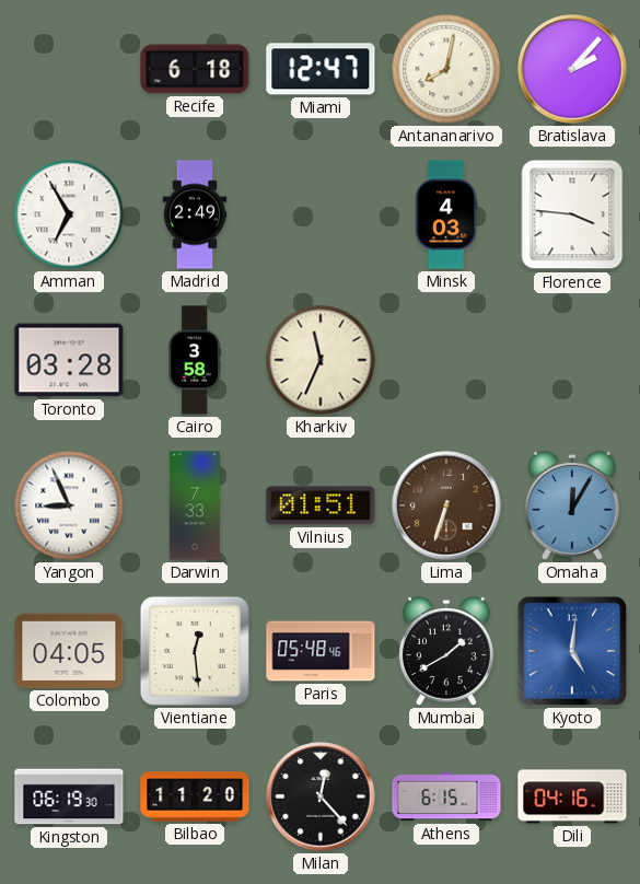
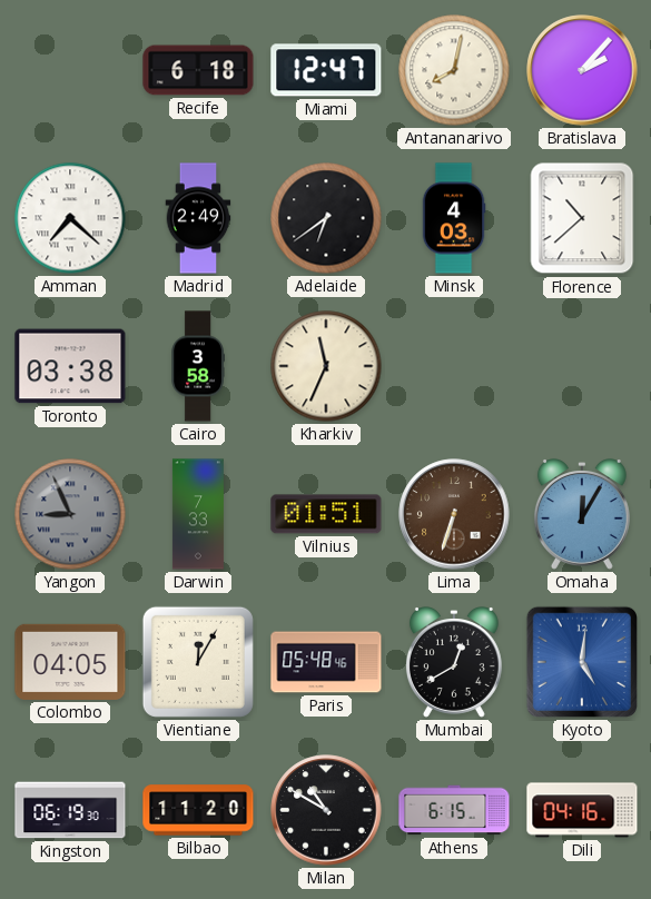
Amman: 6:55 -> 7:22 (70, 218)
Adelaide: none -> 6:39 (326, 218)
Florence: 3:46 -> 10:38 (582, 218)
Toronto: 03:28 -> 03:38 (70, 366)
Yangon dial: white -> grey (70, 514)
Vientiane: 12:29 -> 12:05 (198, 662)
Mumbai: 1:40 -> 12:40 (454, 663)
Milan: 12:23 -> 10:50 (326, 810)
